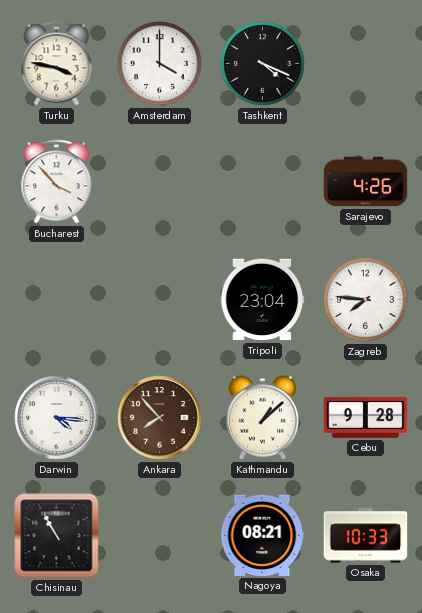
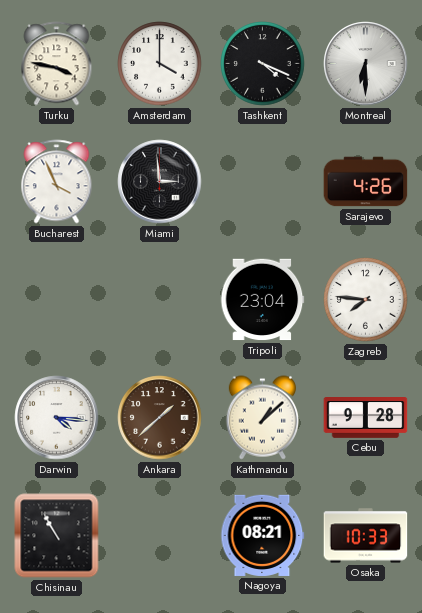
Montreal: none -> 6:30 (366, 64)
Bucharest: 3:53 -> 3:56 (57, 182)
Miami: none -> 2:59 (160, 182)
Ankara: 7:53 -> 1:38 (160, 418)
